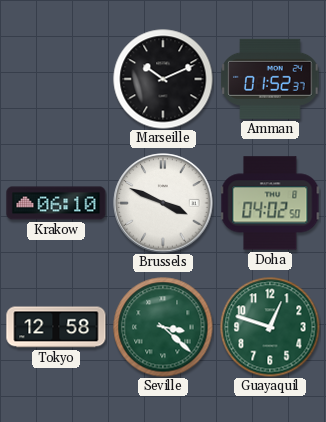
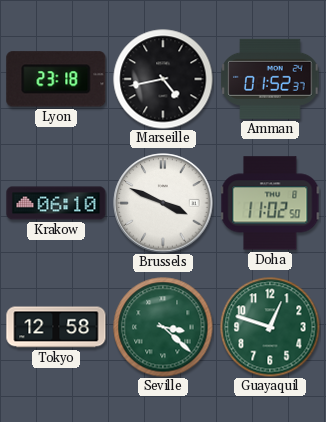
Lyon: none -> 23:18 (56, 79)
Marseille: 10:11 -> 4:43 (163, 79)
Doha: 04:02 -> 11:02 (270, 203)
